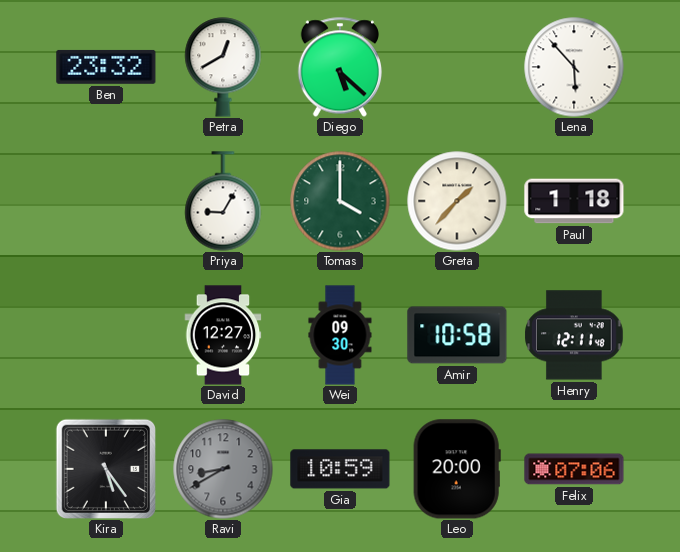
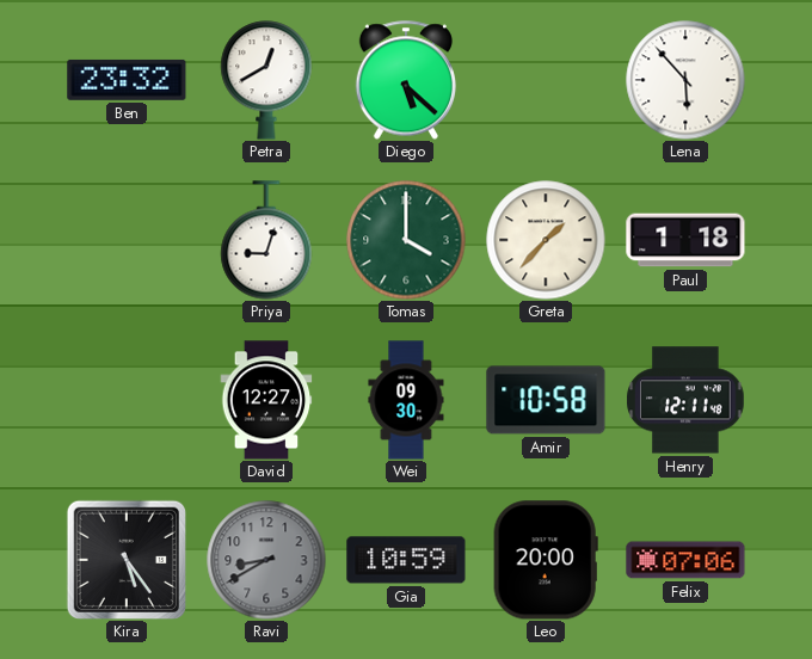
Priya: 9:05 -> 9:03 (266, 240)
